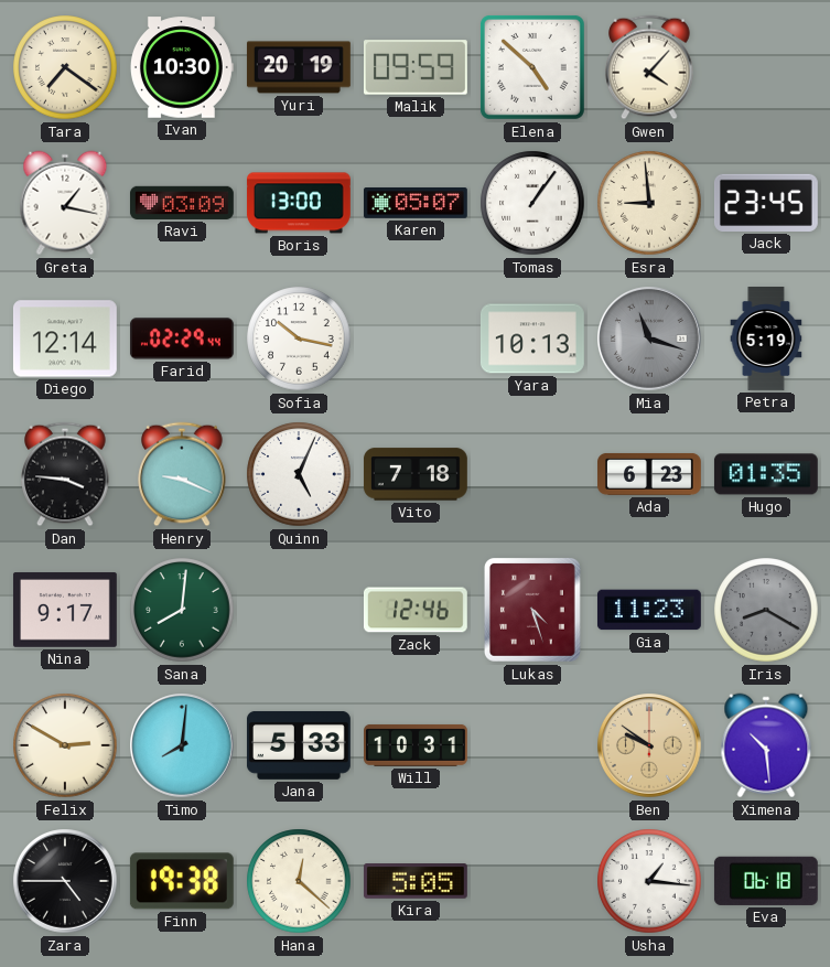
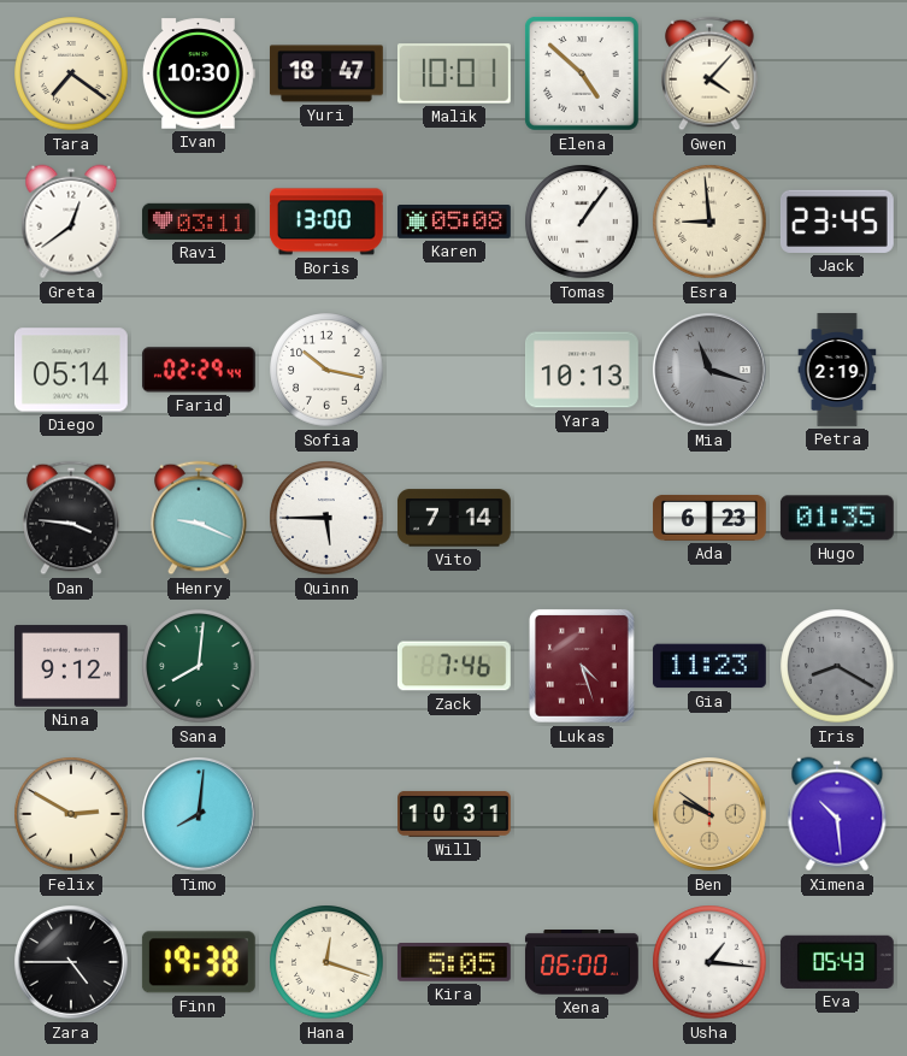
Yuri: 20:19 -> 18:47 (326, 73)
Malik: 09:59 -> 10:01 (454, 73)
Greta: 1:17 -> 12:39 (71, 222)
Ravi: 03:09 -> 03:11 (199, 222)
Karen: 05:07 -> 05:08 (454, 223)
Diego: 12:14 -> 05:14 (71, 370)
Petra: 5:19 -> 2:19 (837, 371)
Quinn: 5:04 -> 5:45 (326, 518)
Vito: 7:18 -> 7:14 (454, 518)
Nina: 9:17 -> 9:12 (71, 666)
Zack: 12:46 -> 7:46 (454, 666)
Jana: 5:33 -> none (299, 745)
Hana: 12:22 -> 12:18 (326, 962)
Xena: none -> 06:00 (582, 962)
Eva: 06:18 -> 05:43 (837, 962)
